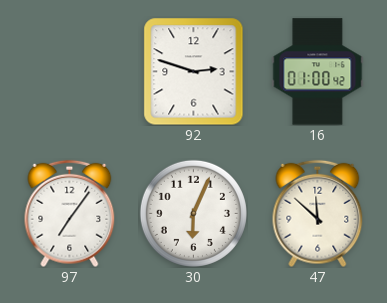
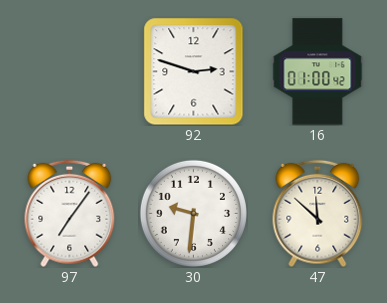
30: 6:04 -> 9:31 (193, 213)
